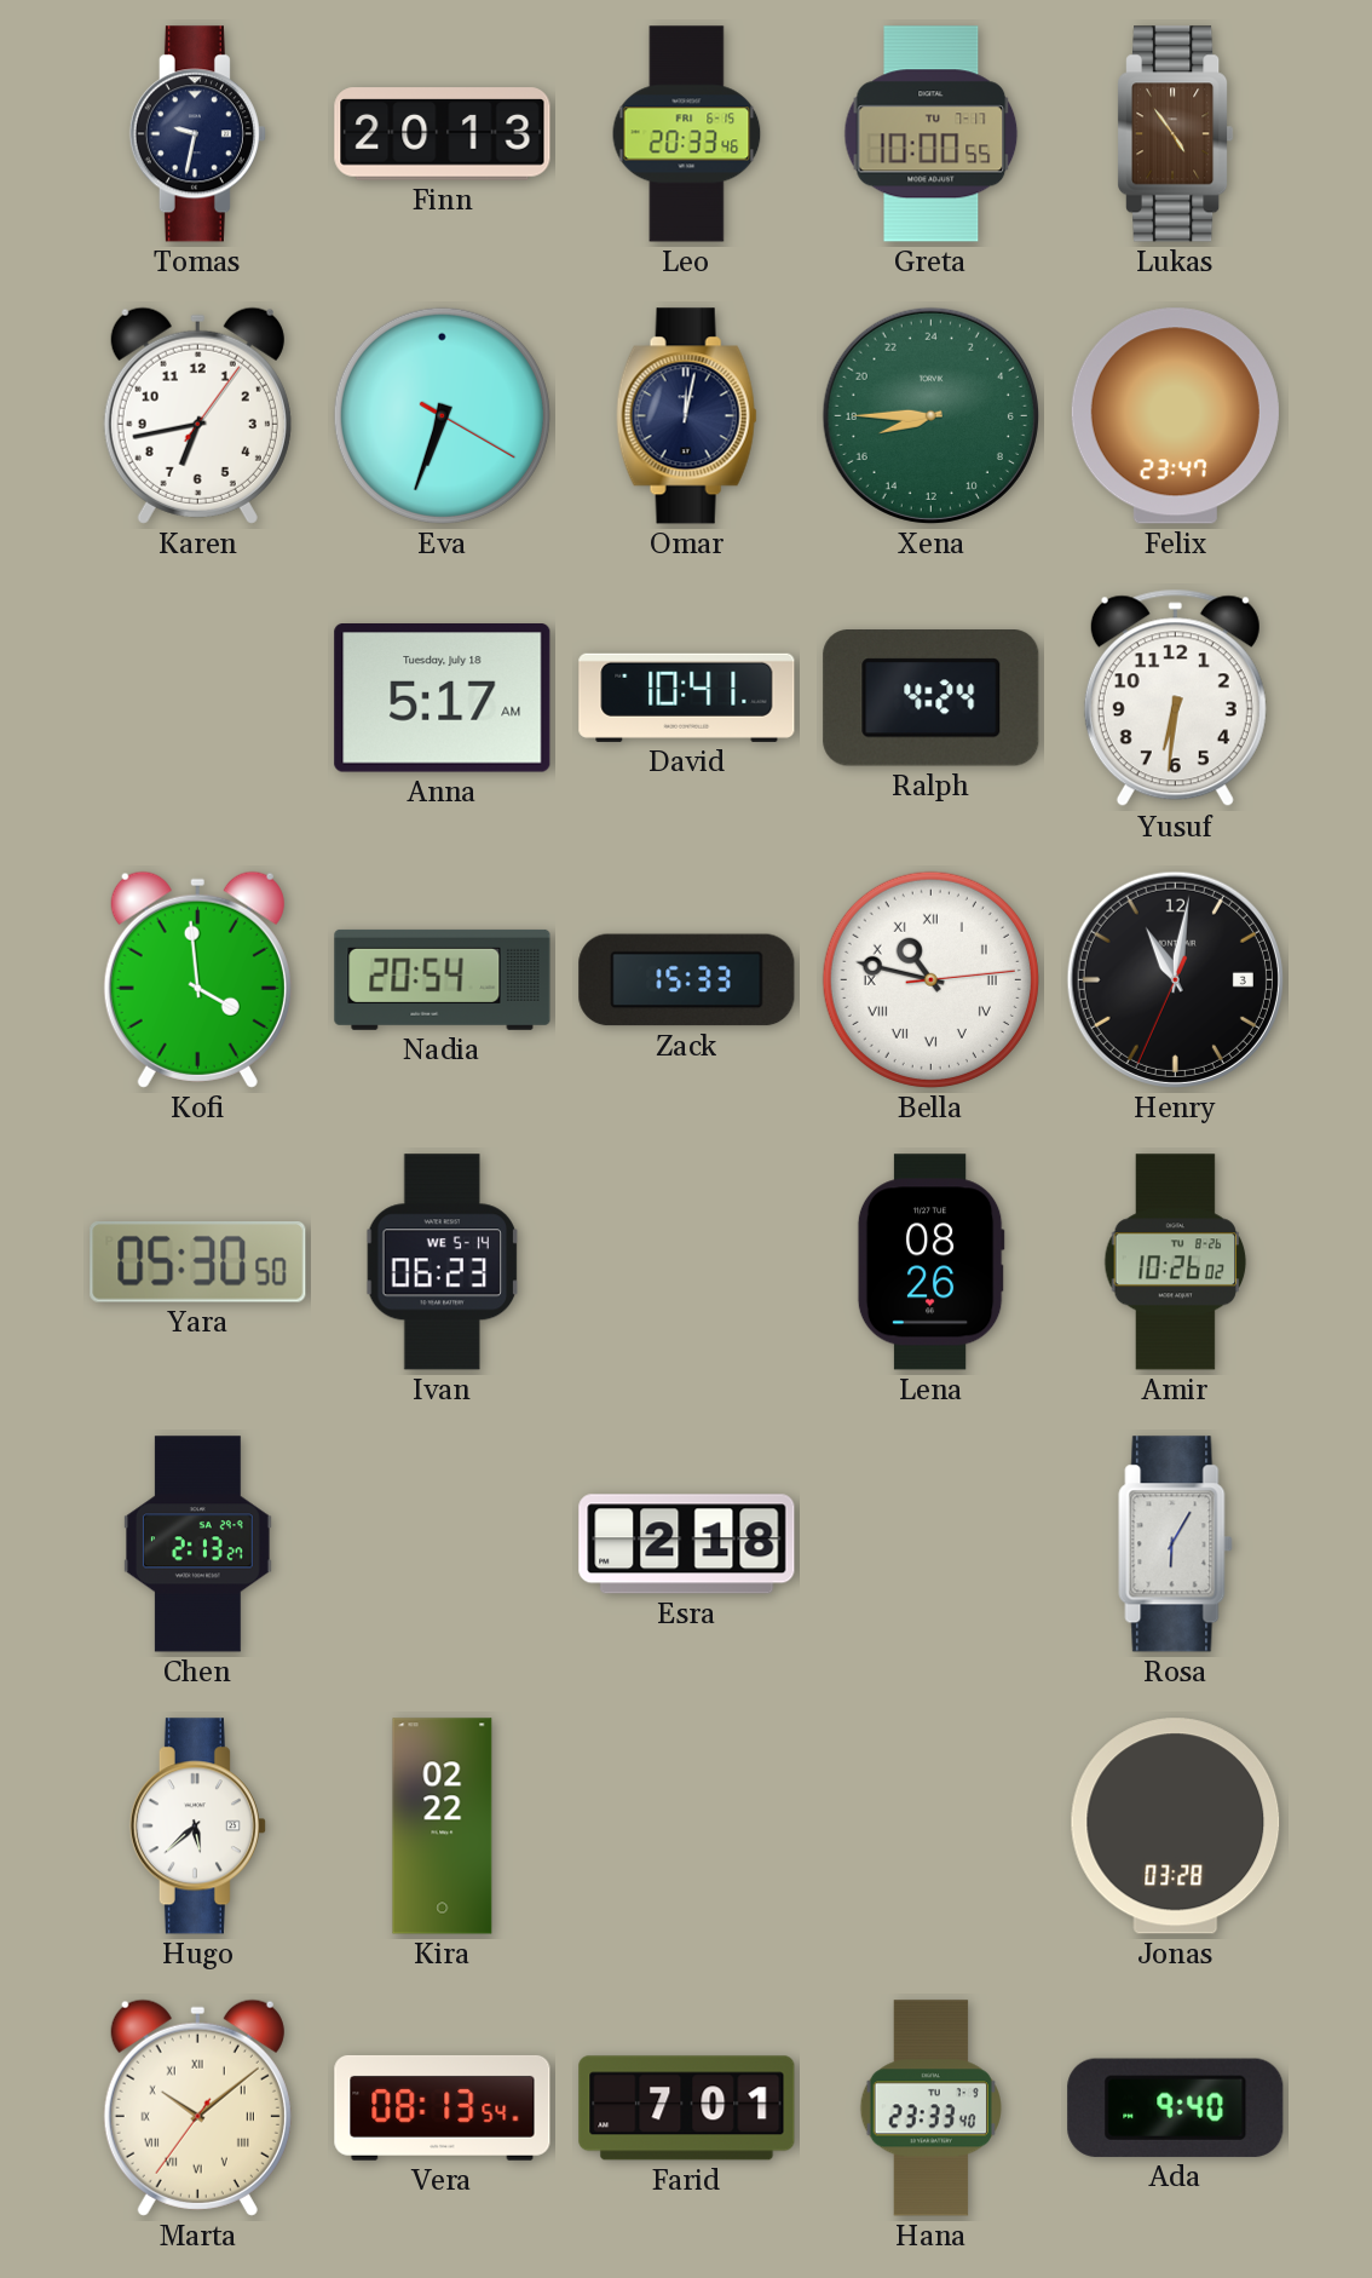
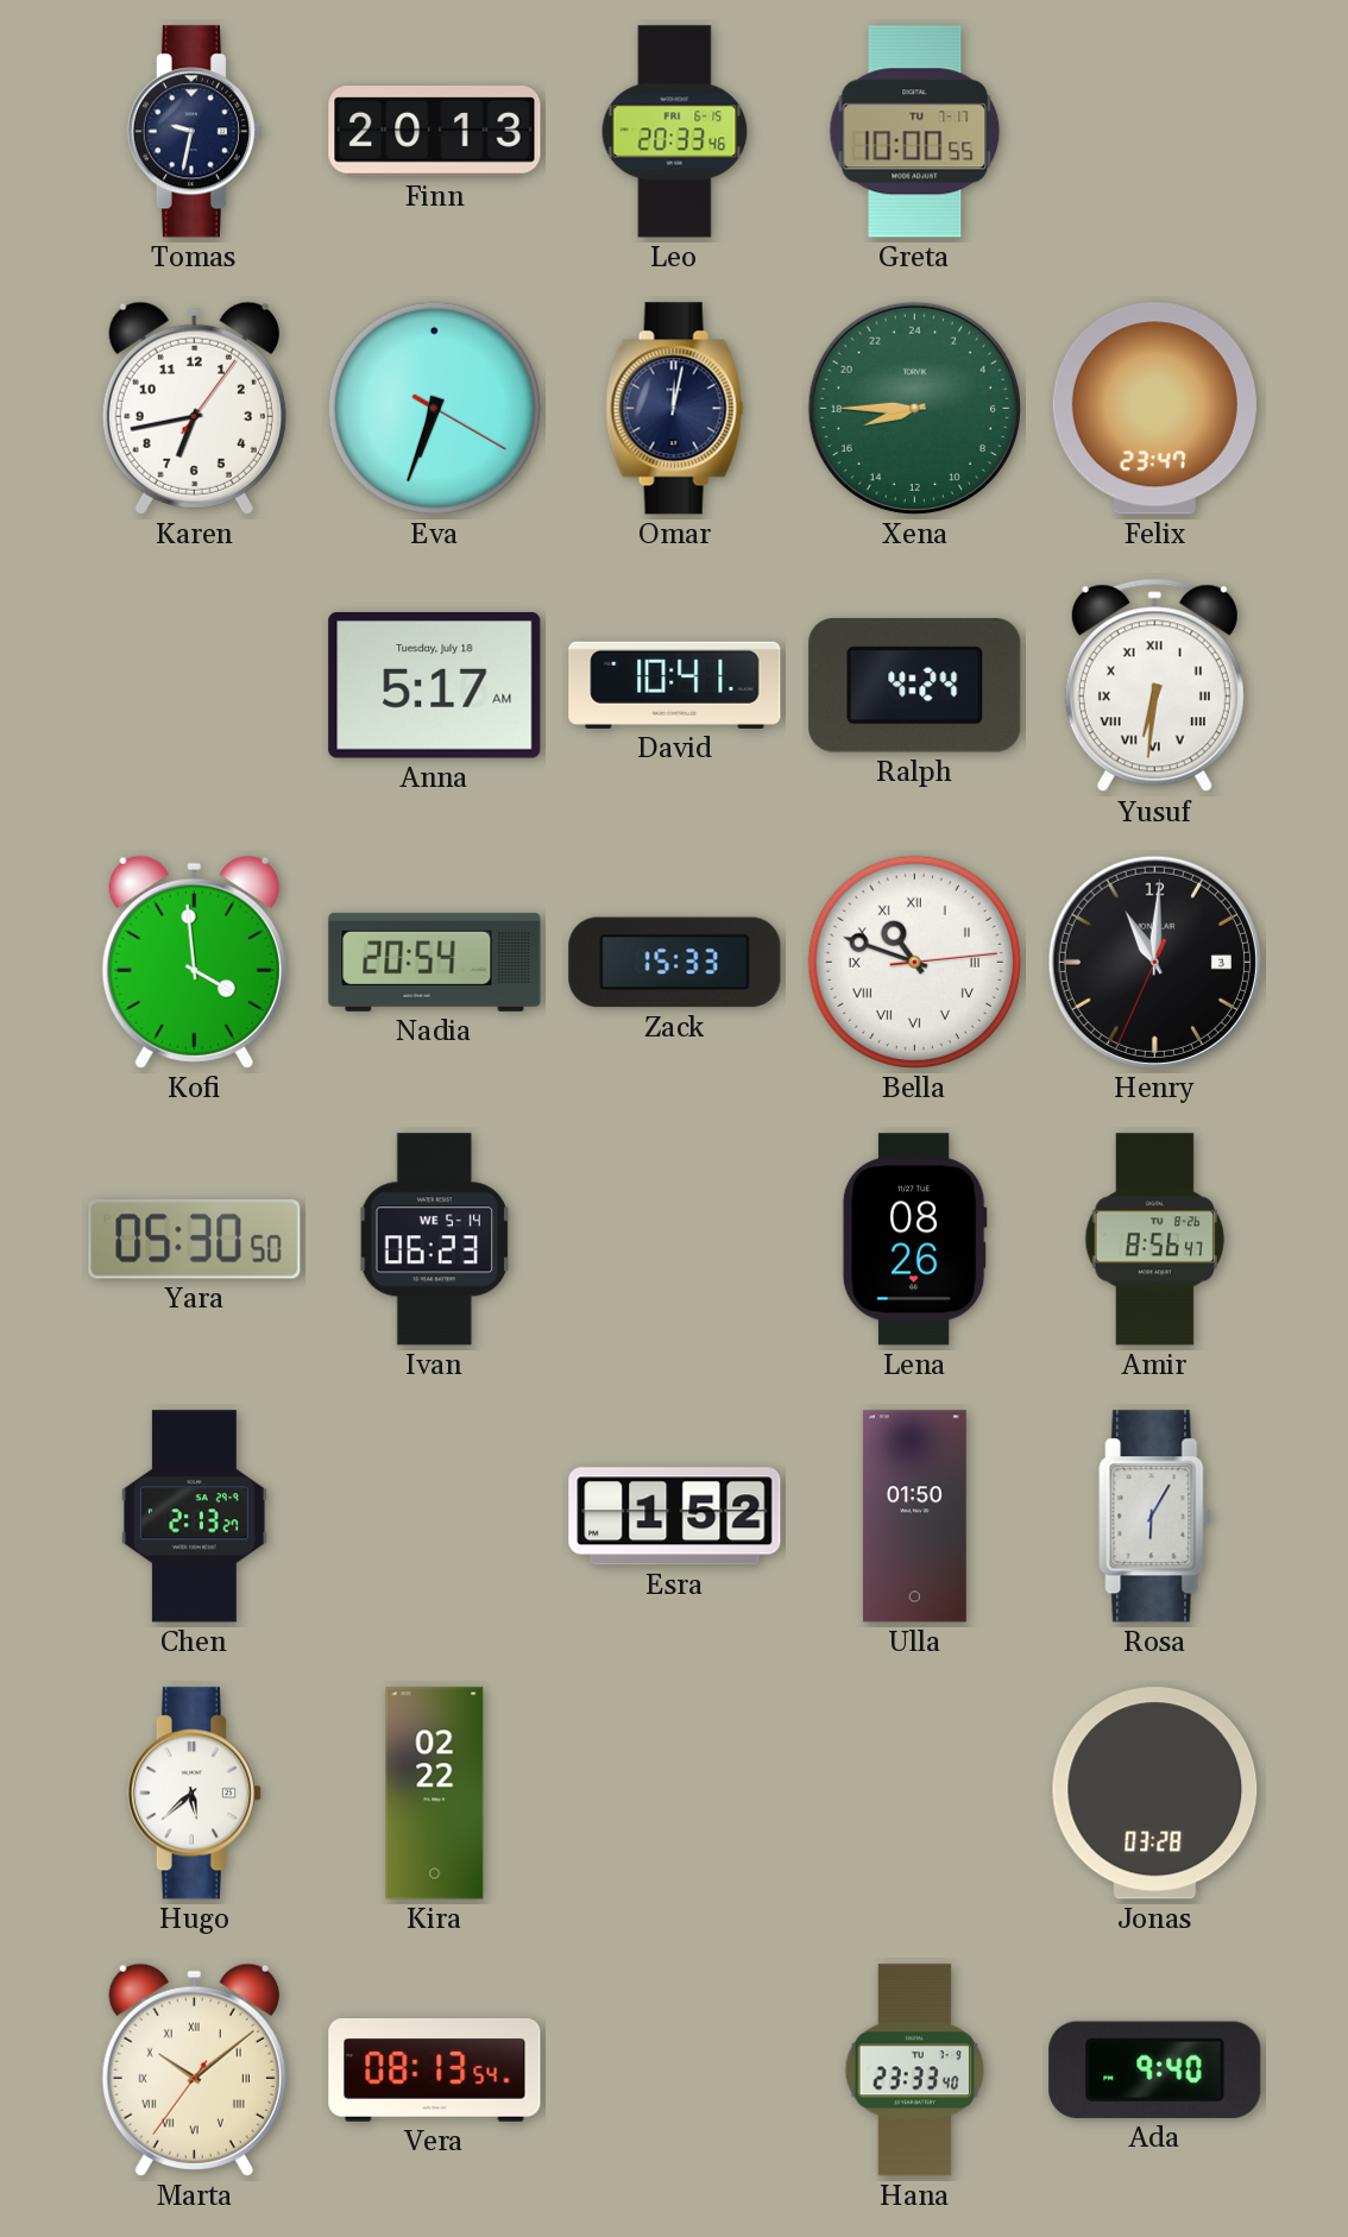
Lukas: 4:54 -> none (1176, 134)
Yusuf numerals: Arabic -> Roman (1154, 686)
Bella: 10:47 -> 10:48 (914, 962)
Henry: 11:01 -> 11:00 (1154, 962)
Amir: 10:26 -> 8:56 (1155, 1240)
Esra: 2:18 -> 1:52 (675, 1517)
Ulla: none -> 01:50 (914, 1517)
Farid: 7:01 -> none (687, 2109)
